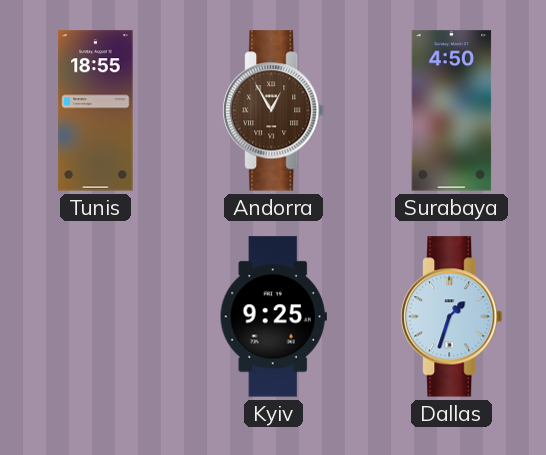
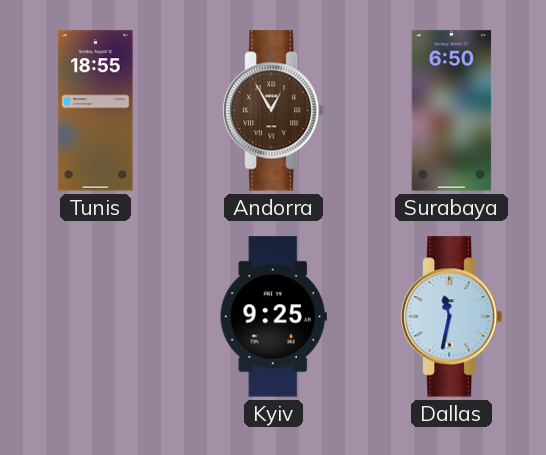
Surabaya: 4:50 -> 6:50 (452, 111)
Dallas: 1:33 -> 11:32 (452, 317)
